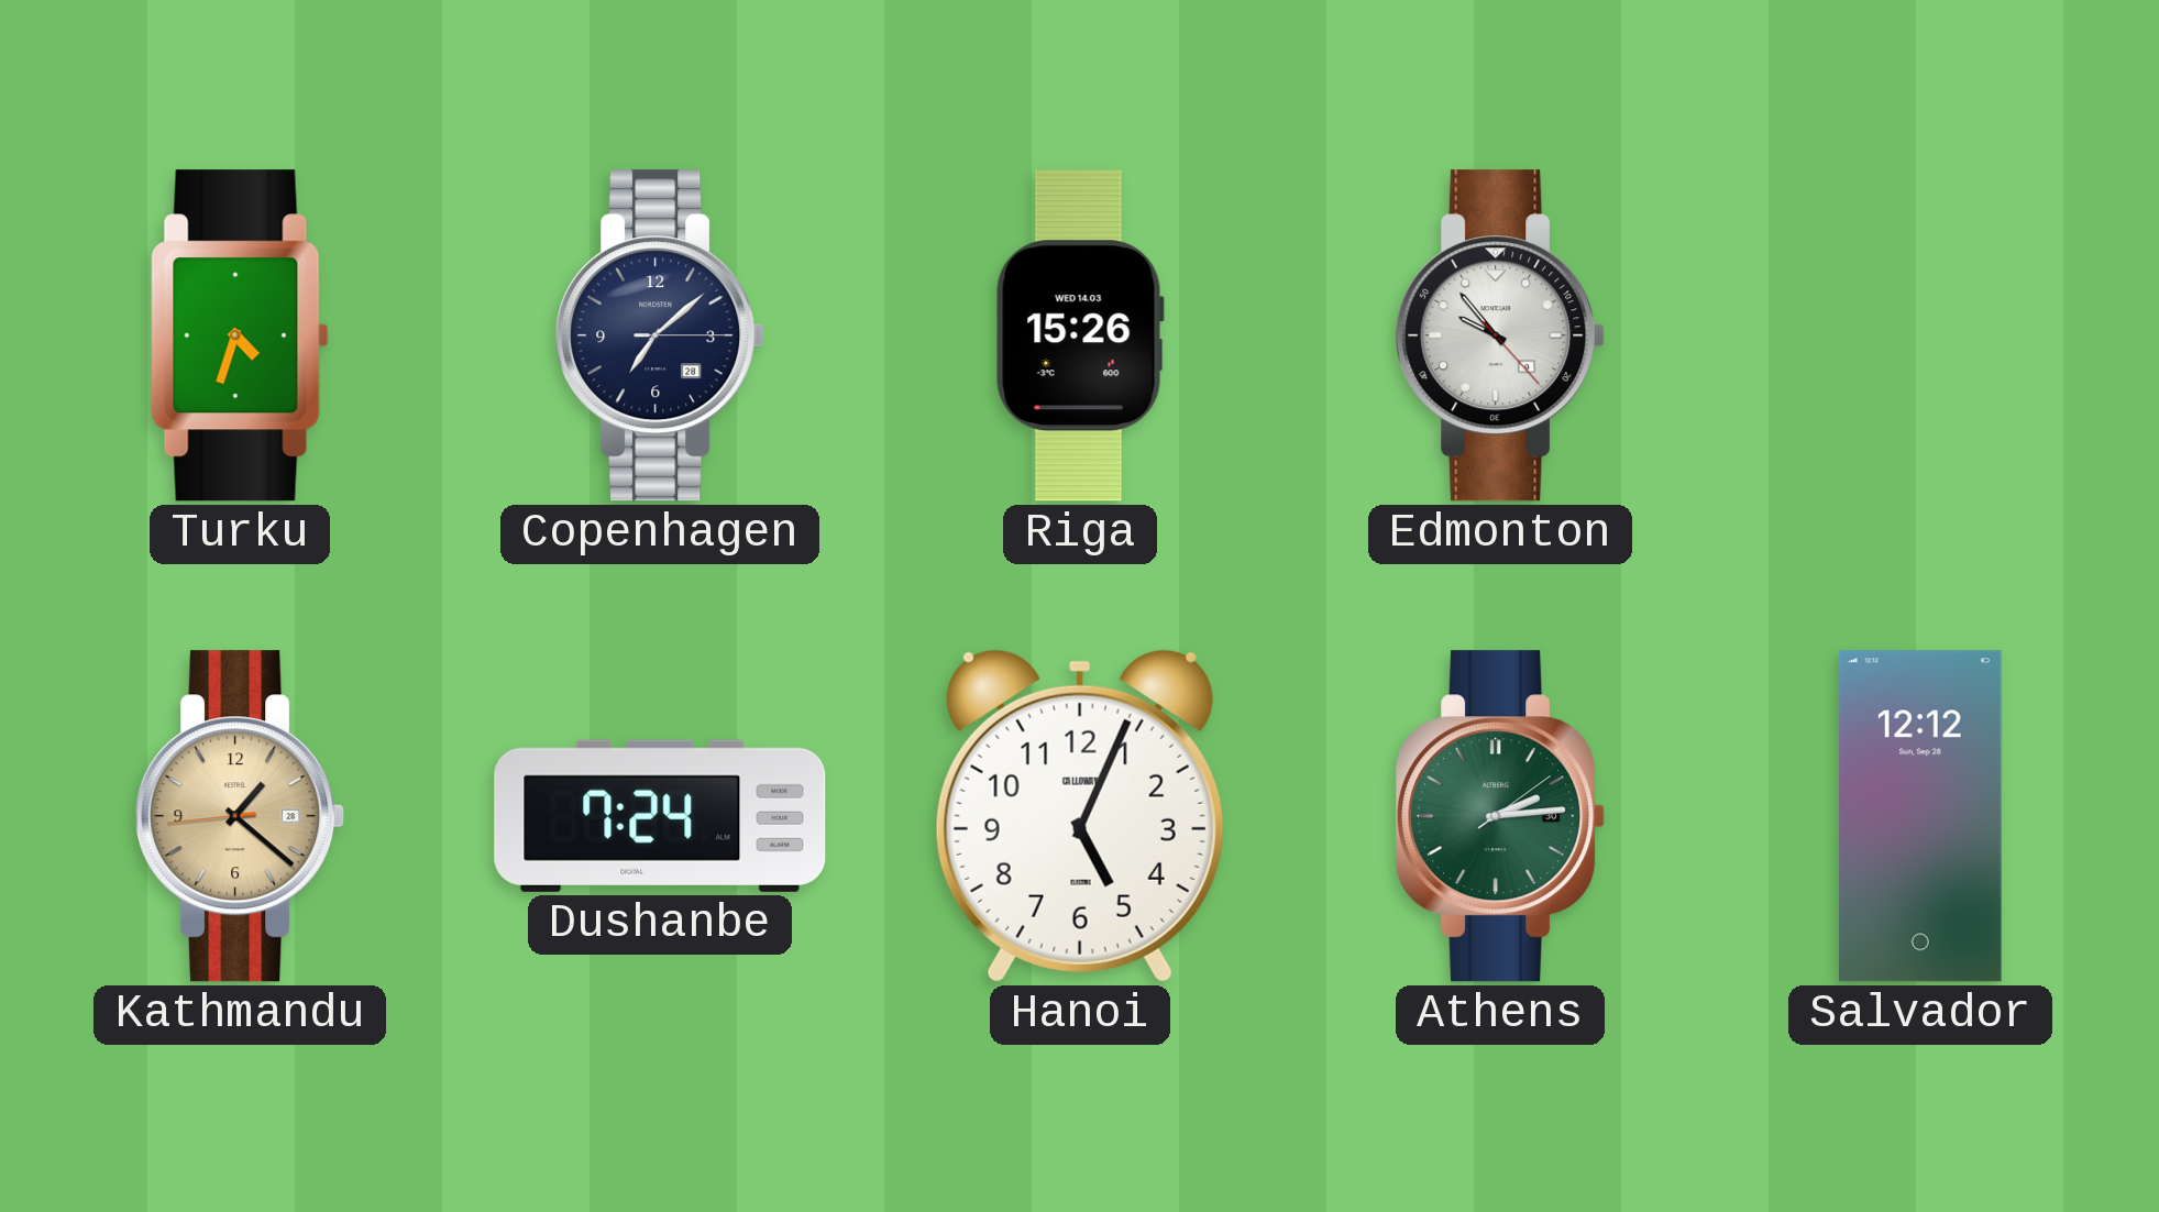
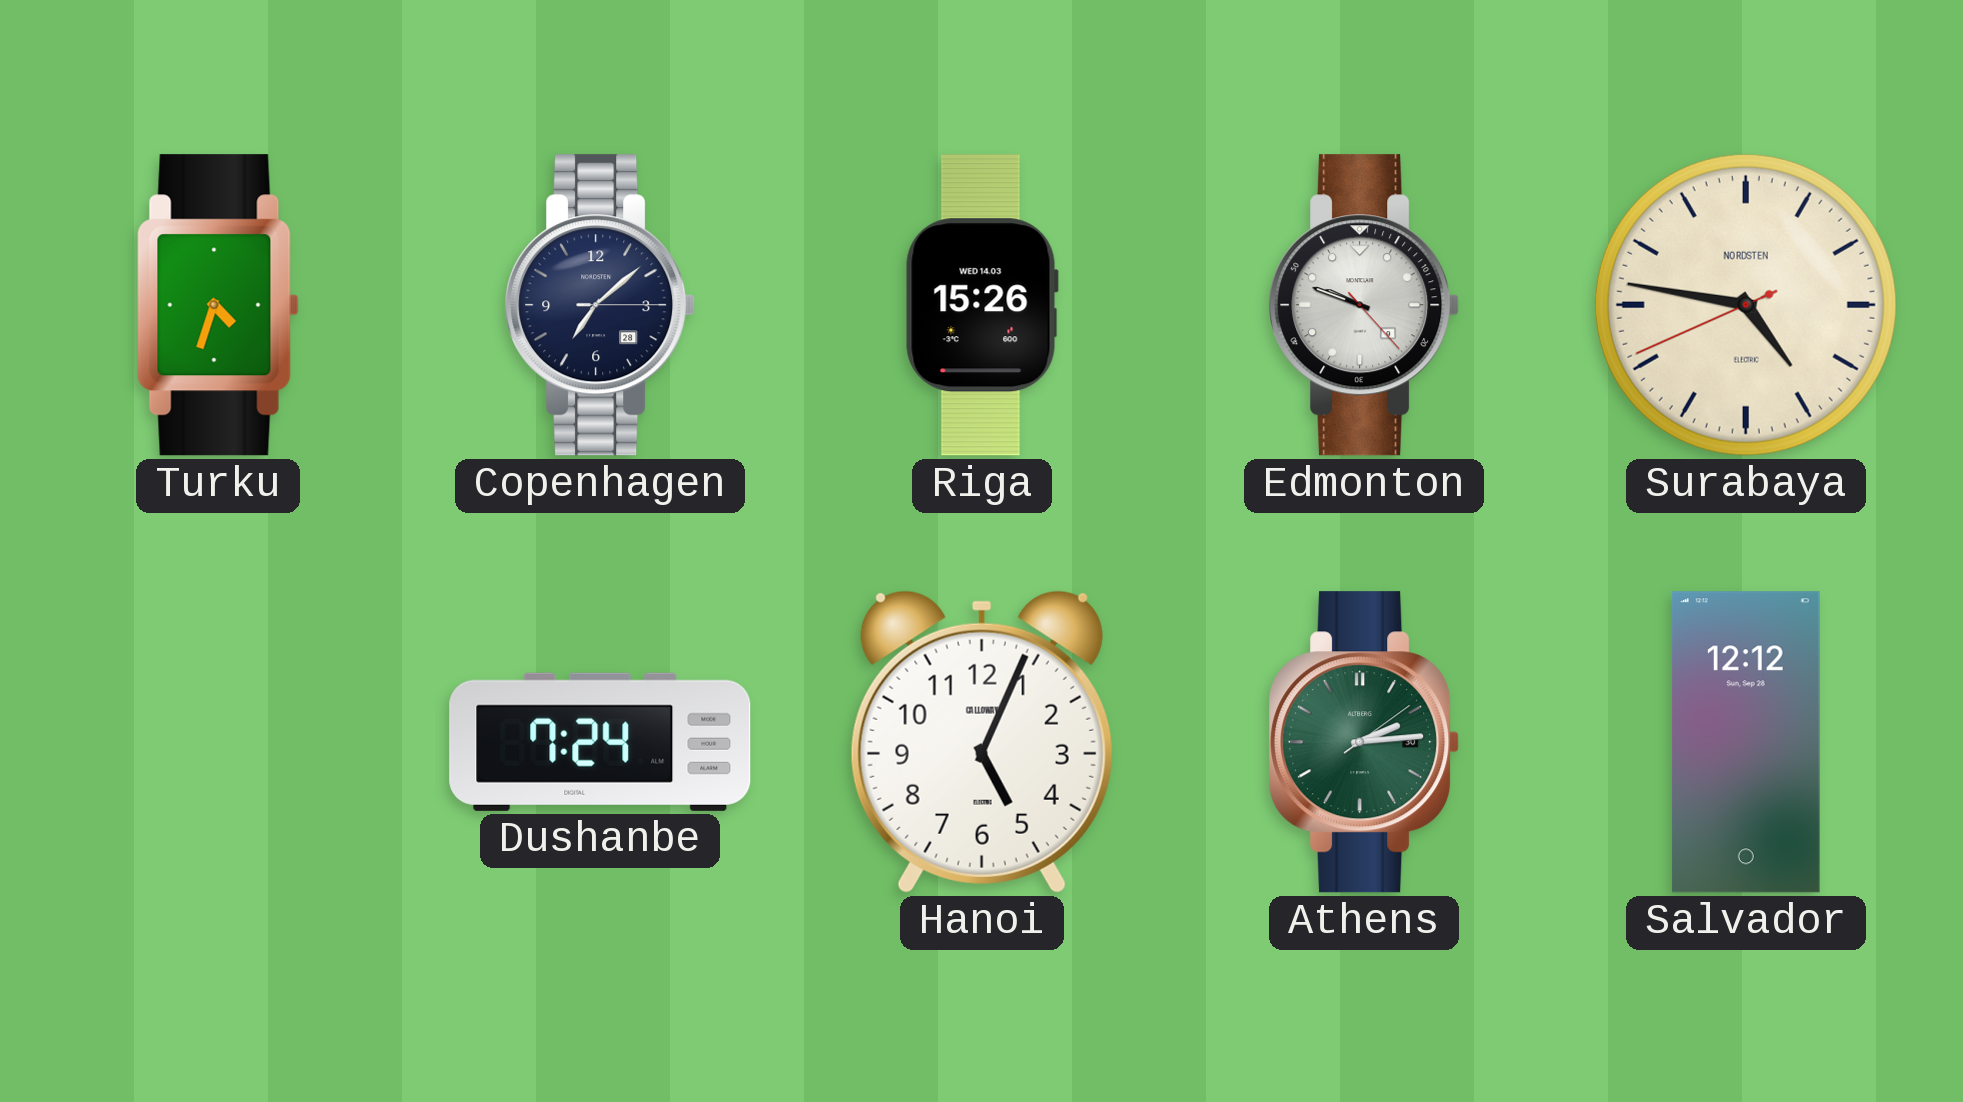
Edmonton: 9:53 -> 9:48 (1364, 305)
Surabaya: none -> 4:46 (1746, 305)
Kathmandu: 1:21 -> none (240, 816)
